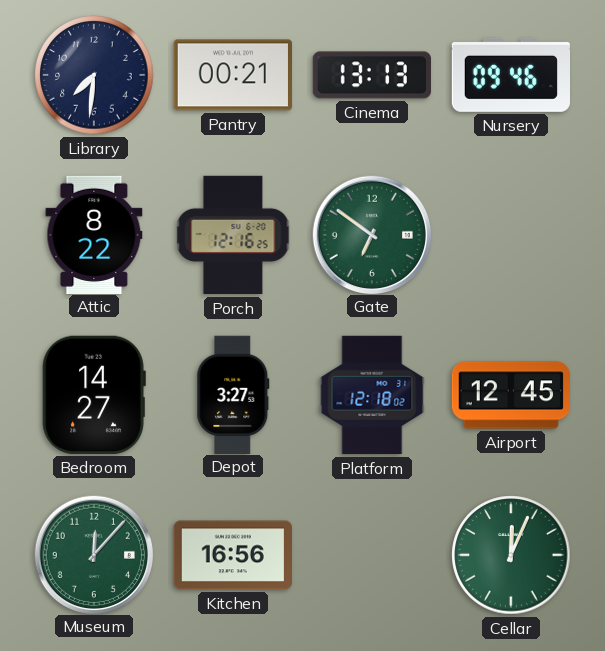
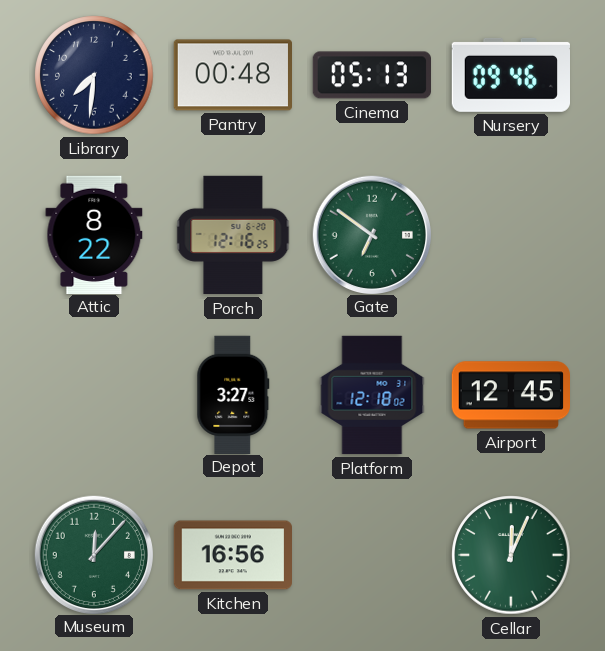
Pantry: 00:21 -> 00:48 (232, 75)
Cinema: 13:13 -> 05:13 (371, 75)
Bedroom: 14:27 -> none (94, 395)
